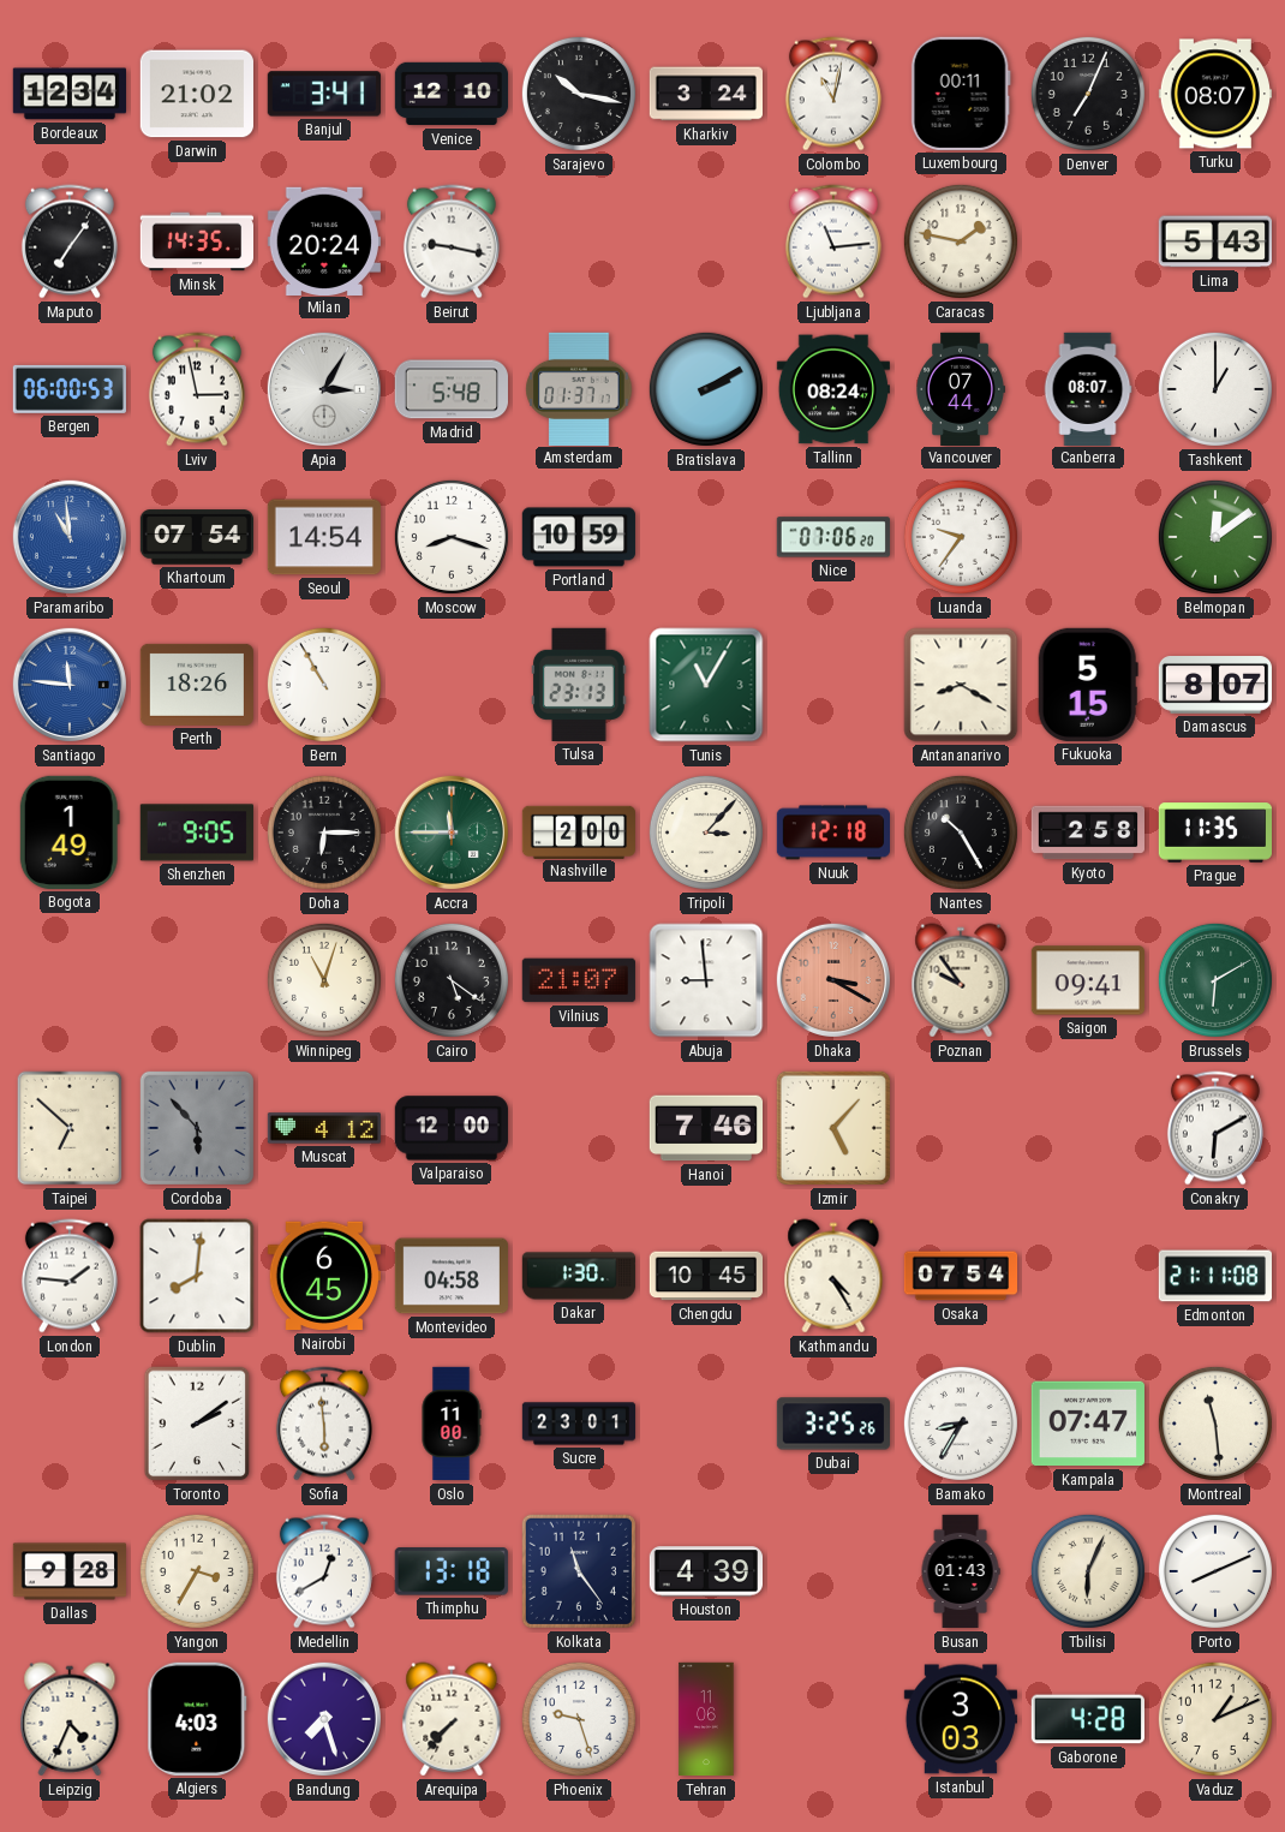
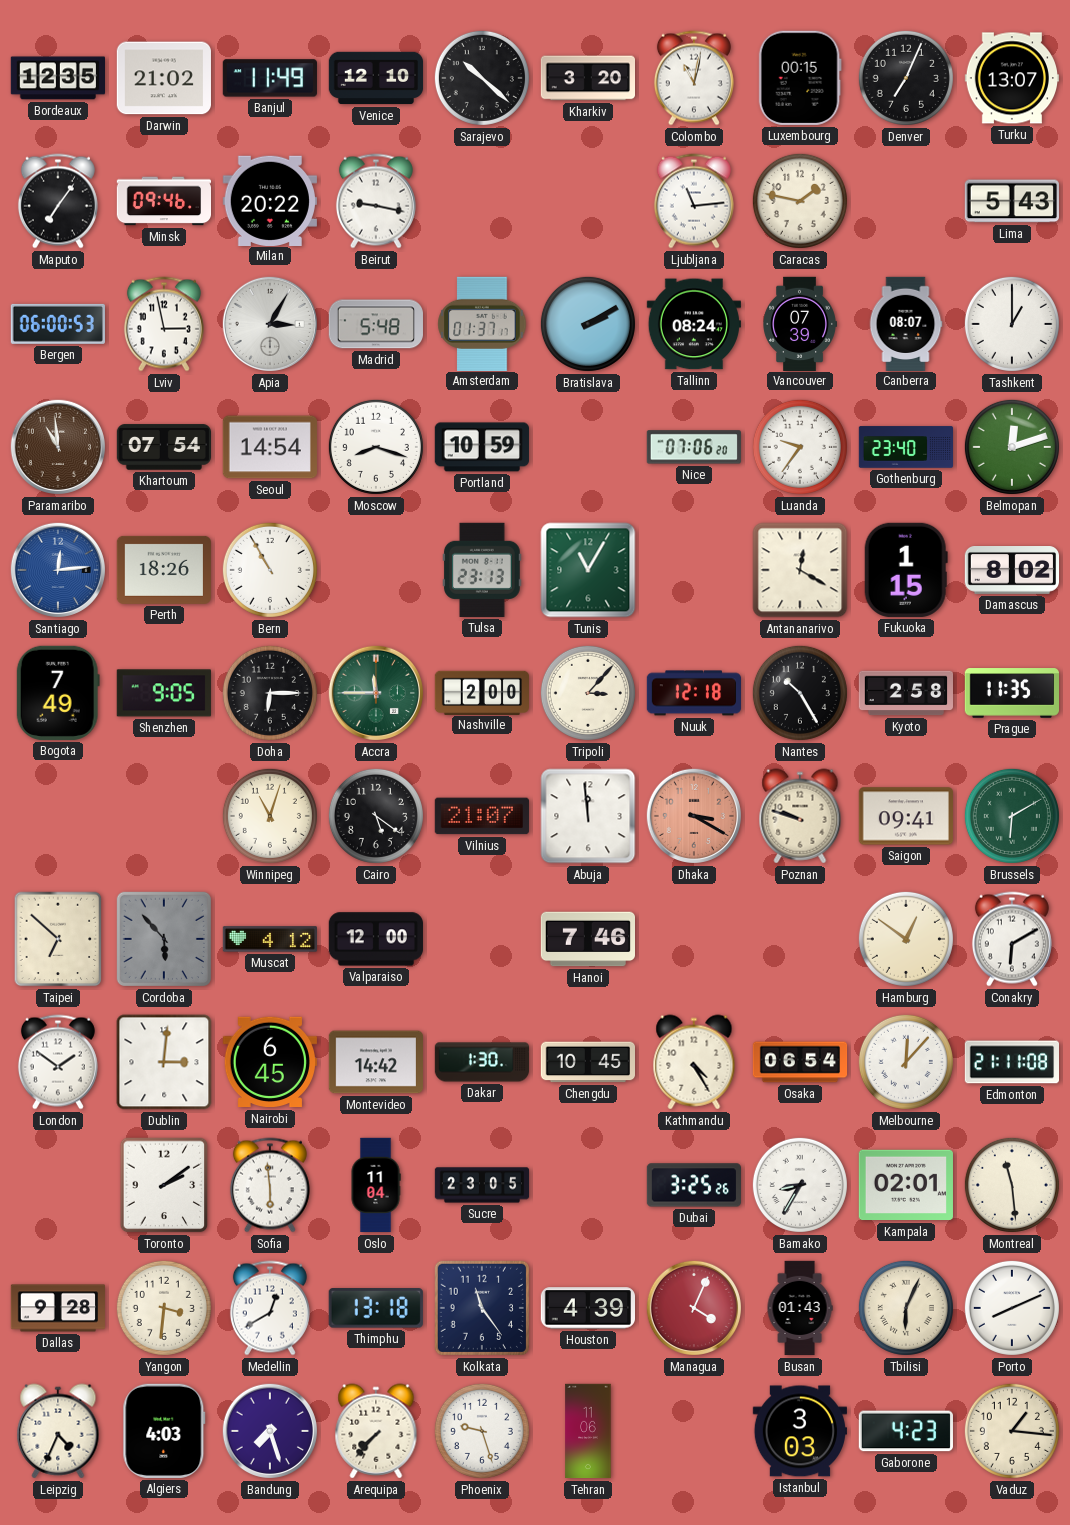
Bordeaux: 12:34 -> 12:35 (57, 78)
Banjul: 3:41 -> 11:49 (269, 78)
Sarajevo: 10:17 -> 10:22 (482, 78)
Kharkiv: 3:24 -> 3:20 (587, 78)
Luxembourg: 00:11 -> 00:15 (800, 78)
Turku: 08:07 -> 13:07 (1011, 78)
Minsk: 14:35 -> 09:46 (164, 201)
Milan: 20:24 -> 20:22 (270, 200)
Vancouver: 07:44 -> 07:39 (800, 324)
Paramaribo dial: blue -> brown (58, 447)
Gothenburg: none -> 23:40 (906, 447)
Belmopan: 12:09 -> 12:12 (1012, 447)
Santiago: 11:46 -> 12:14 (58, 570)
Antananarivo: 8:20 -> 12:20 (800, 570)
Fukuoka: 5:15 -> 1:15 (906, 570)
Damascus: 8:07 -> 8:02 (1011, 571)
Bogota: 1:49 -> 7:49 (58, 693)
Abuja: 8:59 -> 11:59 (588, 816)
Poznan: 9:54 -> 9:48 (800, 816)
Izmir: 5:07 -> none (833, 1128)
Hamburg: none -> 12:51 (906, 939)
London: 1:46 -> 1:51 (58, 1062)
Dublin: 8:01 -> 3:01 (164, 1062)
Montevideo: 04:58 -> 14:42 (375, 1062)
Osaka: 07:54 -> 06:54 (800, 1062)
Melbourne: none -> 12:07 (906, 1062)
Oslo: 11:00 -> 11:04 (376, 1185)
Sucre: 23:01 -> 23:05 (482, 1185)
Kampala: 07:47 -> 02:01 (905, 1185)
Yangon: 3:35 -> 3:31 (164, 1308)
Managua: none -> 4:04 (694, 1308)
Gaborone: 4:28 -> 4:23 (906, 1431)
Vaduz: 1:11 -> 1:16 (1012, 1431)
